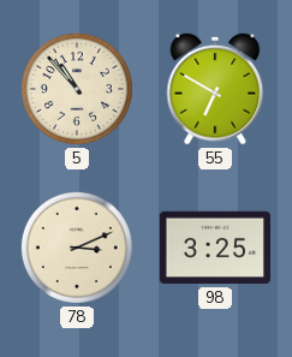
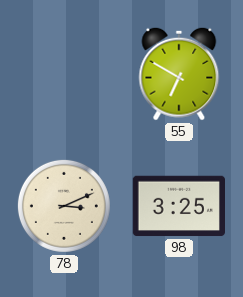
5: 10:53 -> none (77, 89)
